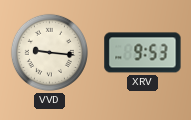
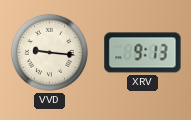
XRV: 9:53 -> 9:13 (143, 53)
